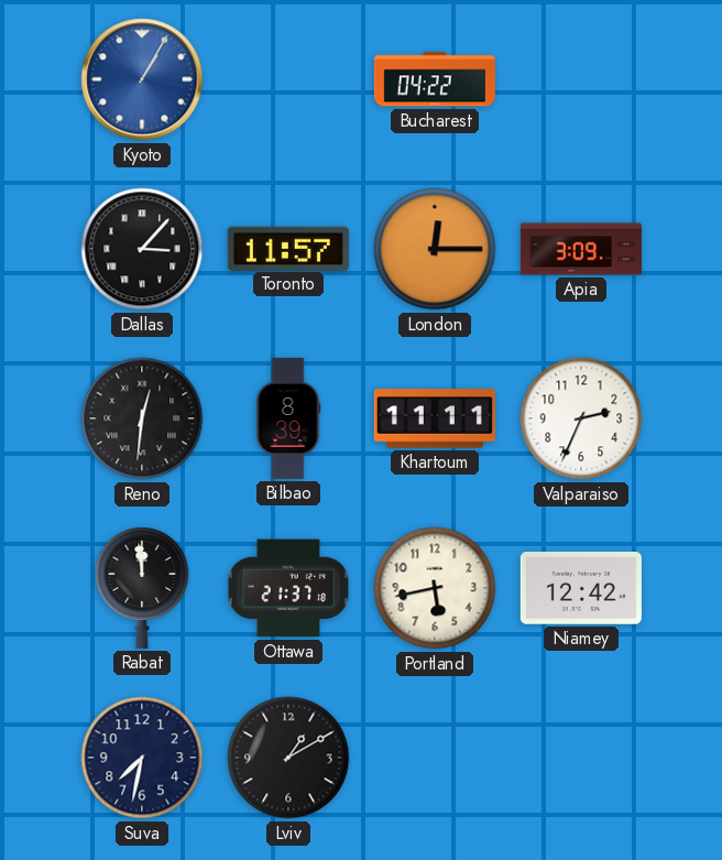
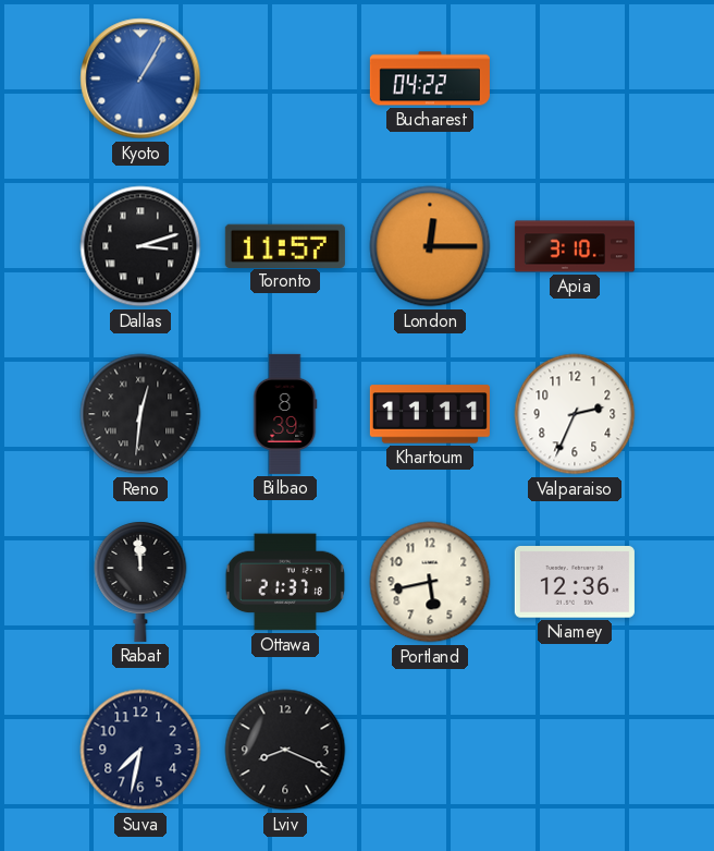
Dallas: 3:07 -> 3:12 (140, 246)
Apia: 3:09 -> 3:10 (575, 246)
Niamey: 12:42 -> 12:36 (575, 583)
Lviv: 1:10 -> 8:19 (285, 750)
